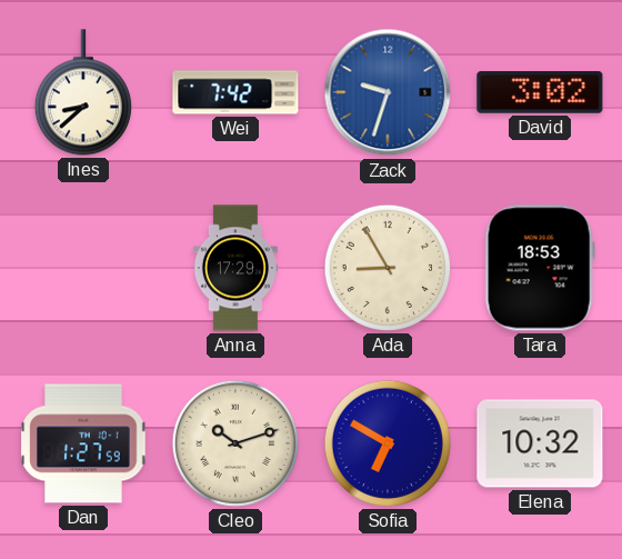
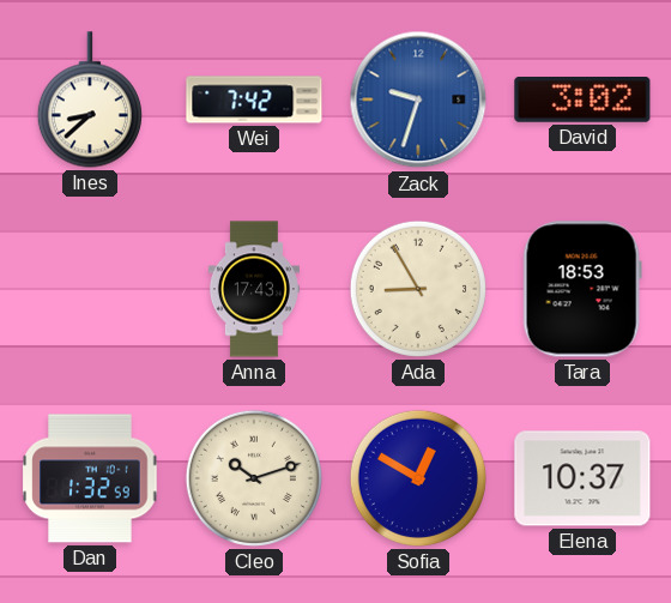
Anna: 17:29 -> 17:43 (254, 289)
Dan: 1:27 -> 1:32 (90, 478)
Sofia: 6:50 -> 12:50 (418, 478)
Elena: 10:32 -> 10:37 (582, 478)
